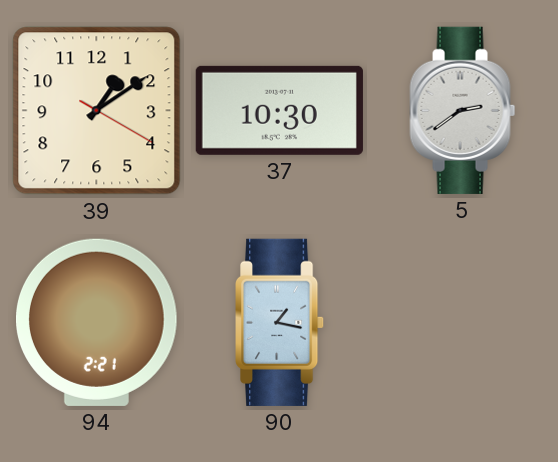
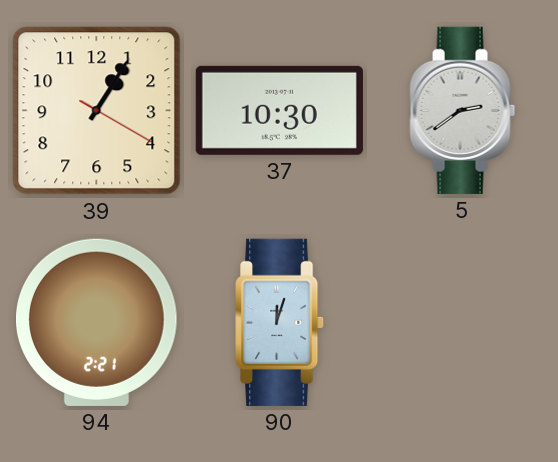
39: 1:09 -> 1:05 (97, 111)
90: 1:17 -> 12:03 (281, 322)
